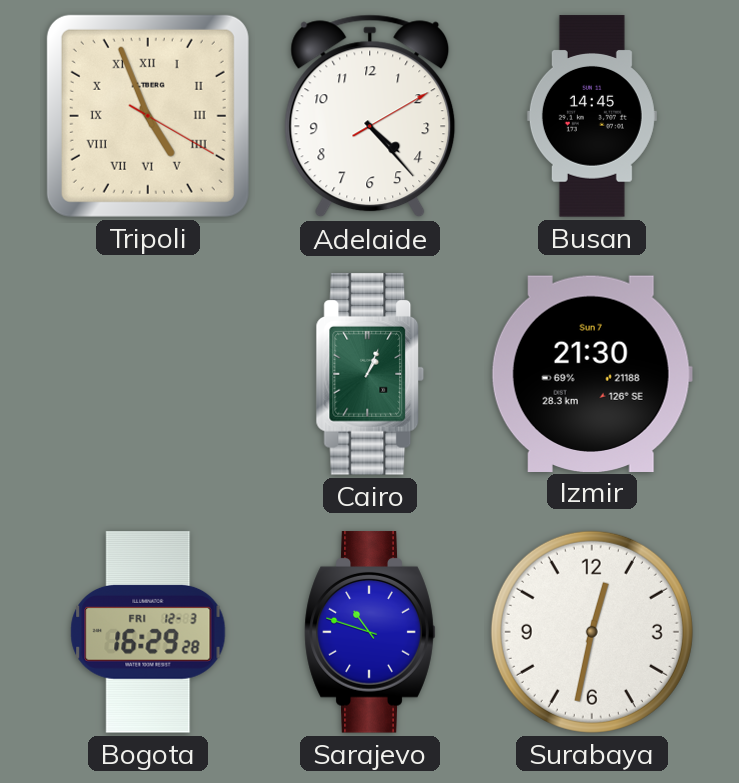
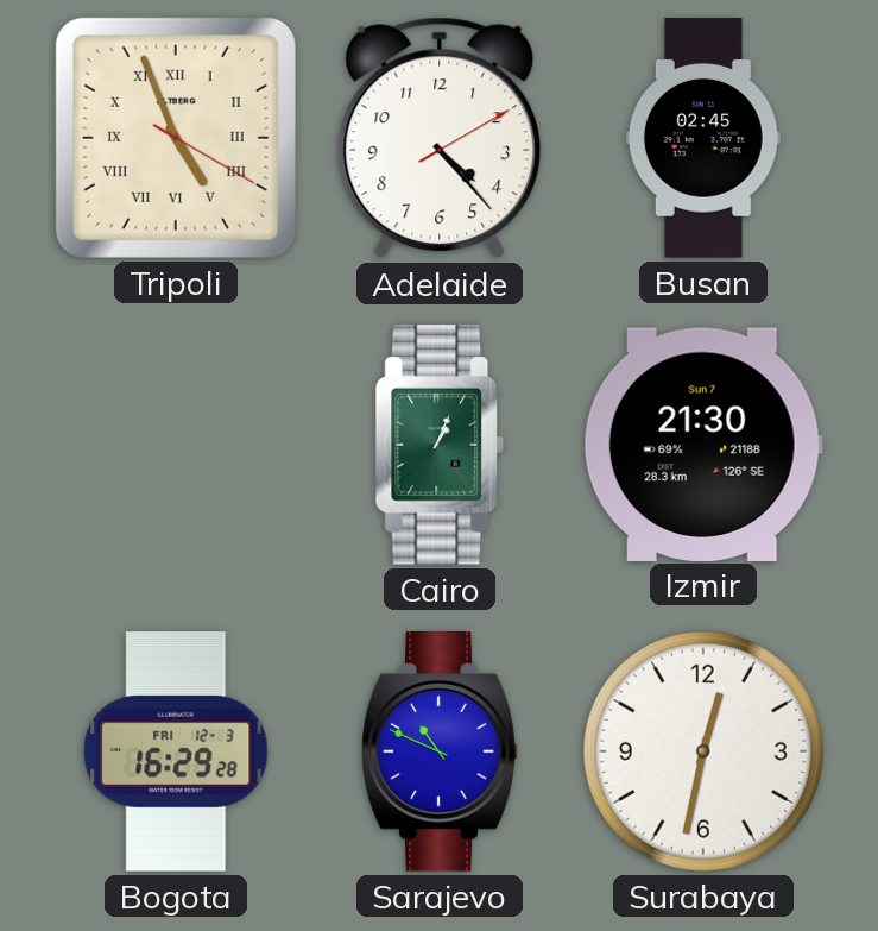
Busan: 14:45 -> 02:45 (703, 138)
Sarajevo: 10:48 -> 10:49 (440, 751)
